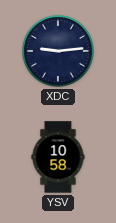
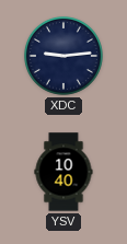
YSV: 10:58 -> 10:40 (63, 172)
